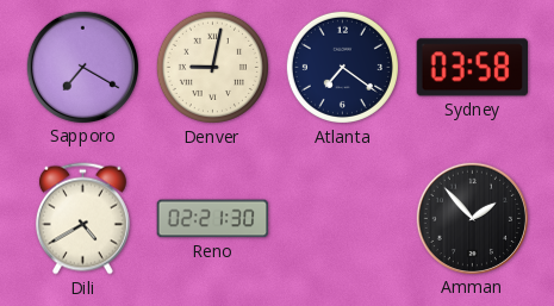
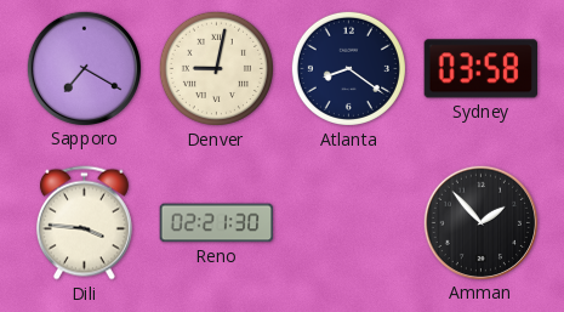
Atlanta: 7:21 -> 8:21 (348, 68)
Dili: 4:40 -> 3:46 (84, 223)
